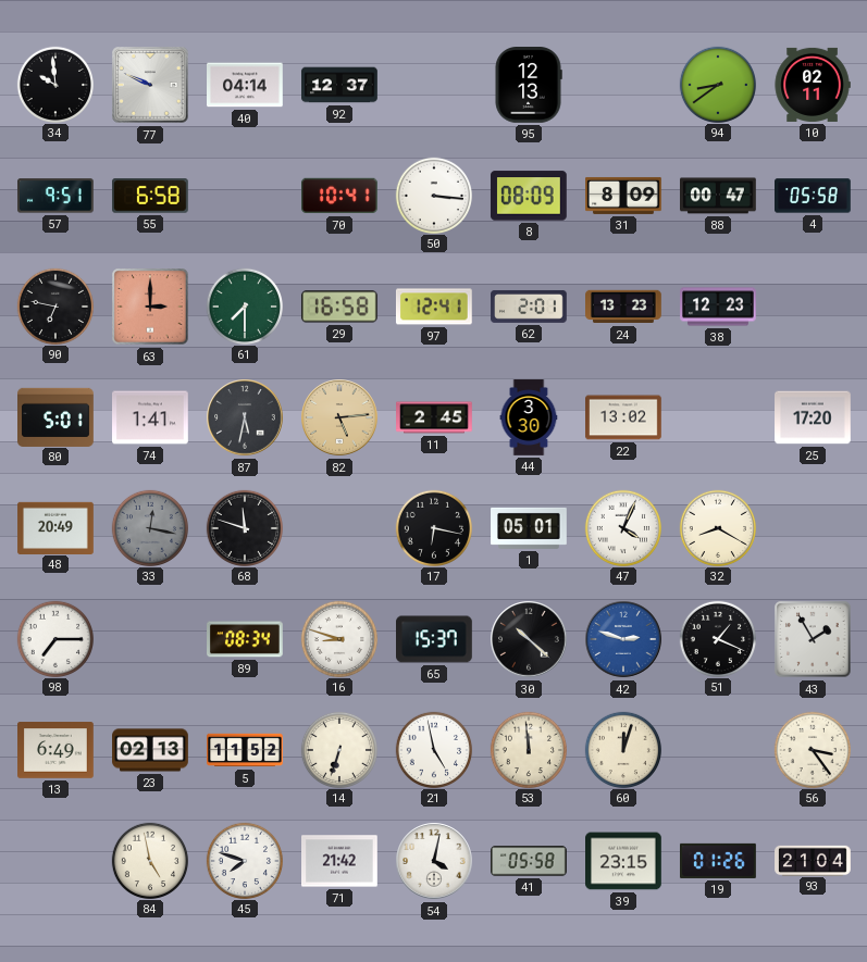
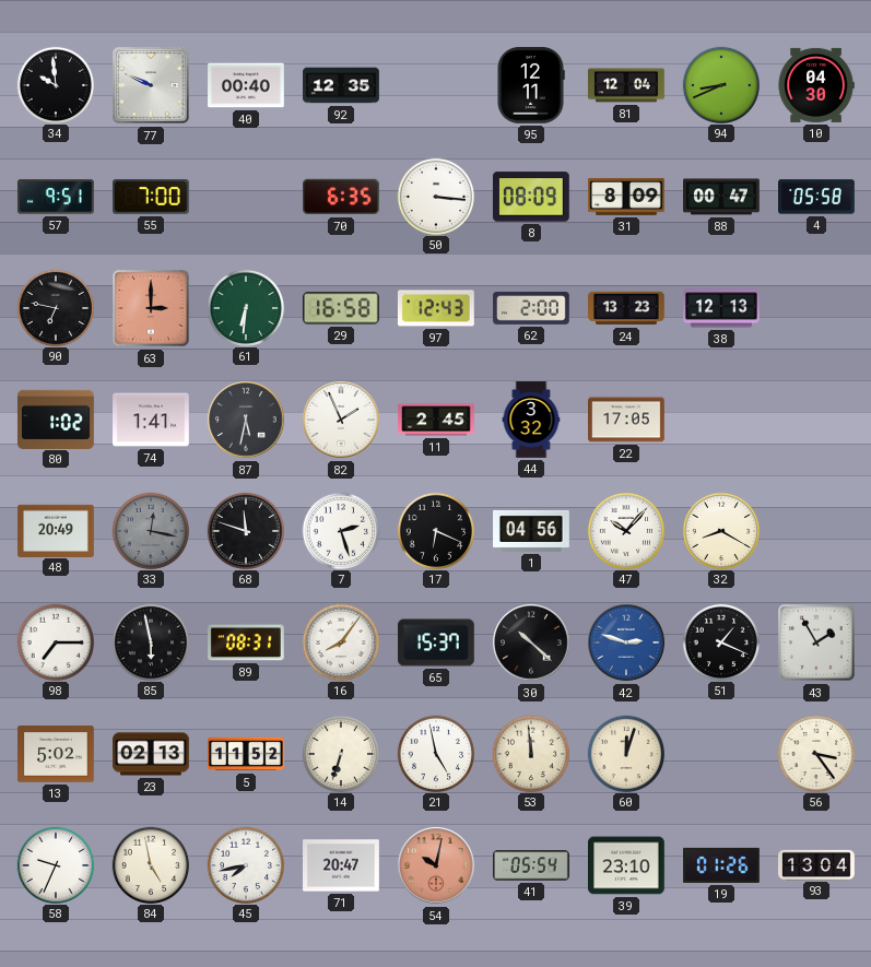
40: 04:14 -> 00:40 (247, 85)
92: 12:37 -> 12:35 (341, 85)
95: 12:13 -> 12:11 (531, 86)
81: none -> 12:04 (626, 85)
94: 8:39 -> 8:41 (720, 84)
10: 02:11 -> 04:30 (816, 85)
55: 6:58 -> 7:00 (152, 197)
70: 10:41 -> 6:35 (342, 197)
61: 7:30 -> 6:31 (245, 307)
97: 12:41 -> 12:43 (436, 308)
62: 2:01 -> 2:00 (532, 308)
38: 12:23 -> 12:13 (721, 308)
80: 5:01 -> 1:02 (57, 418)
82: 5:14 -> 1:56 (341, 420)
82 dial: champagne -> white (341, 420)
44: 3:30 -> 3:32 (531, 420)
22: 13:02 -> 17:05 (627, 420)
25: 17:20 -> none (813, 417)
7: none -> 2:27 (340, 530)
17: 6:17 -> 6:19 (435, 530)
1: 05:01 -> 04:56 (531, 531)
47: 4:04 -> 10:07 (625, 530)
85: none -> 5:58 (150, 641)
89: 08:34 -> 08:31 (247, 642)
16: 8:48 -> 8:06 (340, 641)
13: 6:49 -> 5:02 (57, 754)
58: none -> 9:34 (55, 864)
45: 7:48 -> 7:43 (245, 864)
71: 21:42 -> 20:47 (342, 865)
54: 4:02 -> 10:02 (436, 865)
54 dial: white -> salmon (436, 865)
41: 05:58 -> 05:54 (531, 865)
39: 23:15 -> 23:10 (627, 865)
93: 21:04 -> 13:04 (816, 864)
